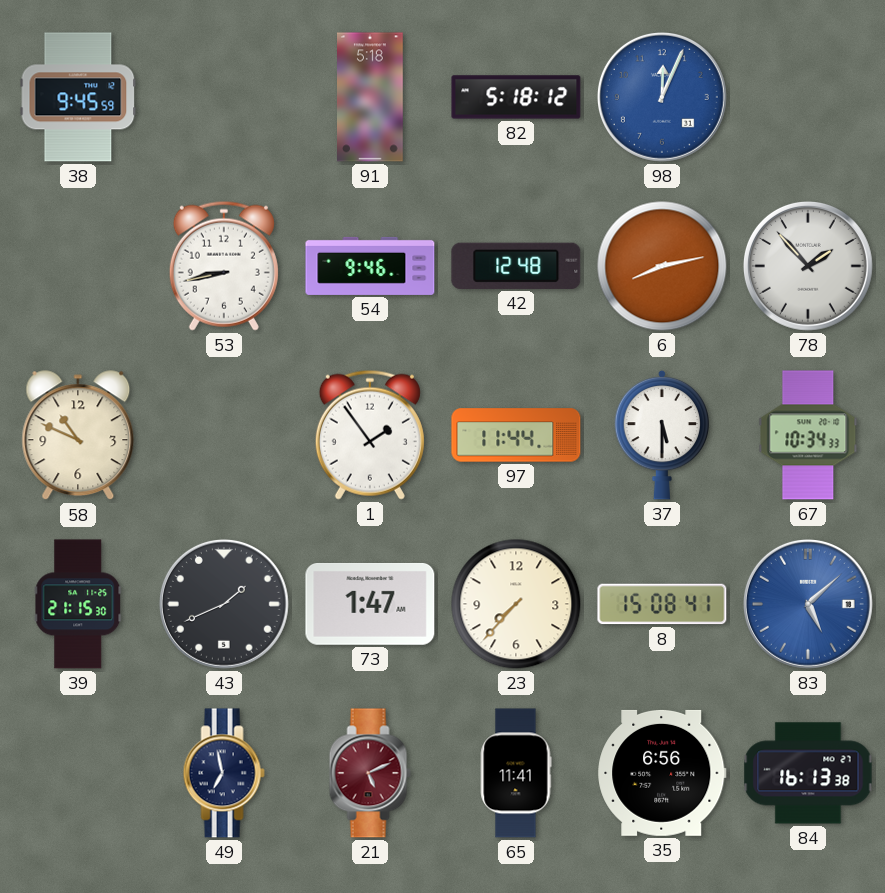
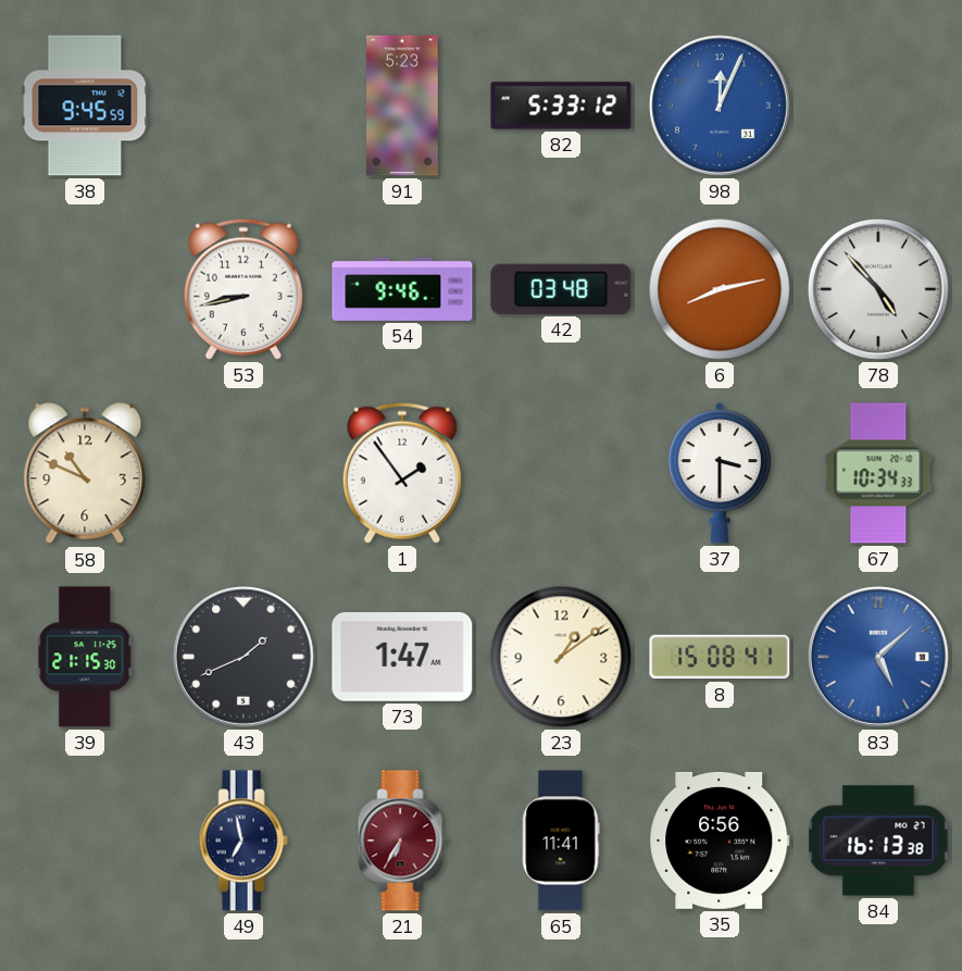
91: 5:18 -> 5:23 (403, 105)
82: 5:18 -> 5:33 (561, 105)
42: 12:48 -> 03:48 (561, 289)
78: 1:53 -> 4:53 (878, 289)
97: 11:44 -> none (516, 435)
37: 5:30 -> 3:30 (720, 473)
23: 7:37 -> 1:09 (561, 657)
21: 5:11 -> 6:35 (402, 841)
